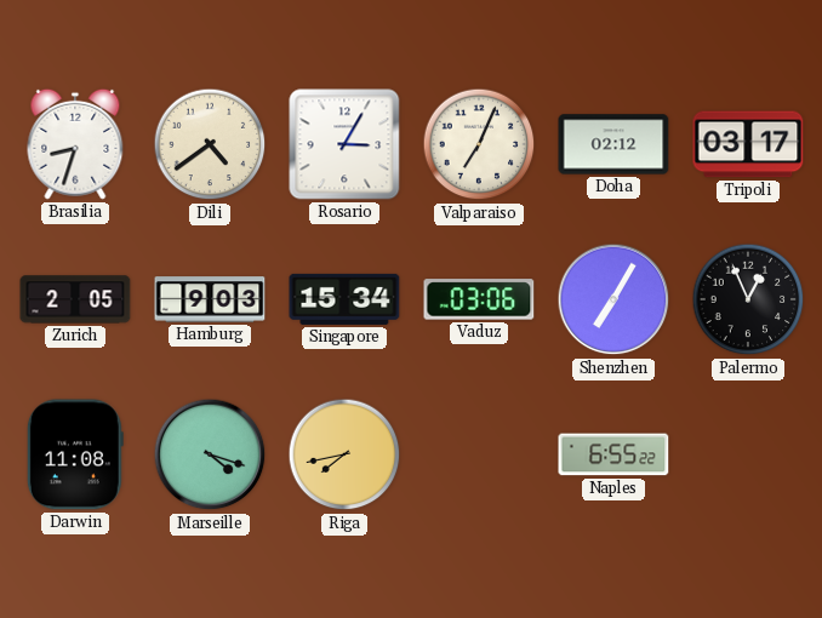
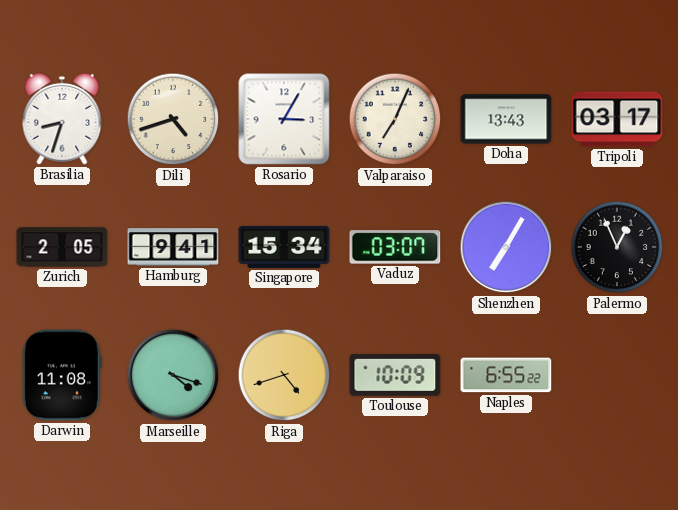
Dili: 4:39 -> 4:42 (173, 119)
Doha: 02:12 -> 13:43 (506, 119)
Hamburg: 9:03 -> 9:41 (173, 247)
Vaduz: 03:06 -> 03:07 (395, 247)
Riga: 7:43 -> 4:42 (284, 375)
Toulouse: none -> 10:09 (395, 375)
